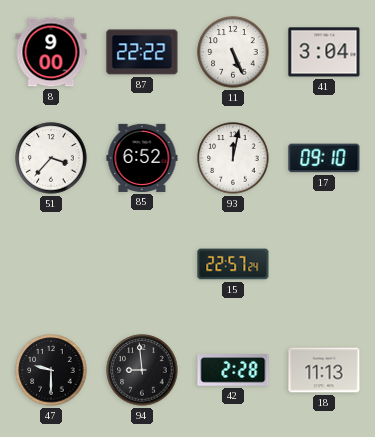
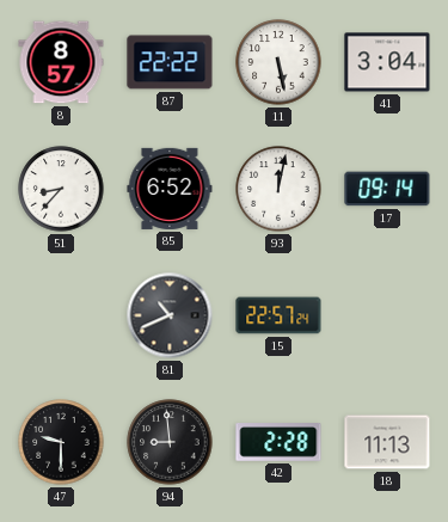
8: 9:00 -> 8:57 (61, 62)
11: 5:26 -> 5:28 (278, 62)
51: 3:37 -> 8:37 (61, 189)
17: 09:10 -> 09:14 (387, 189)
81: none -> 10:41 (170, 315)
